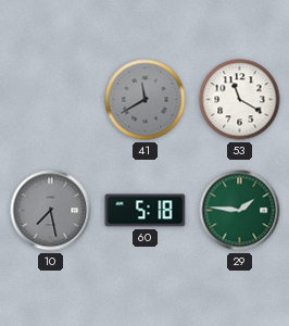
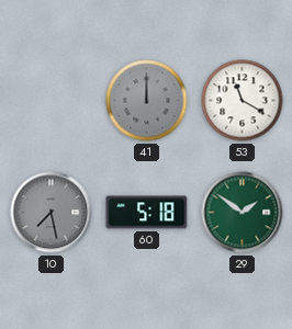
41: 11:40 -> 12:00 (147, 101)
29: 1:46 -> 1:51 (243, 213)
